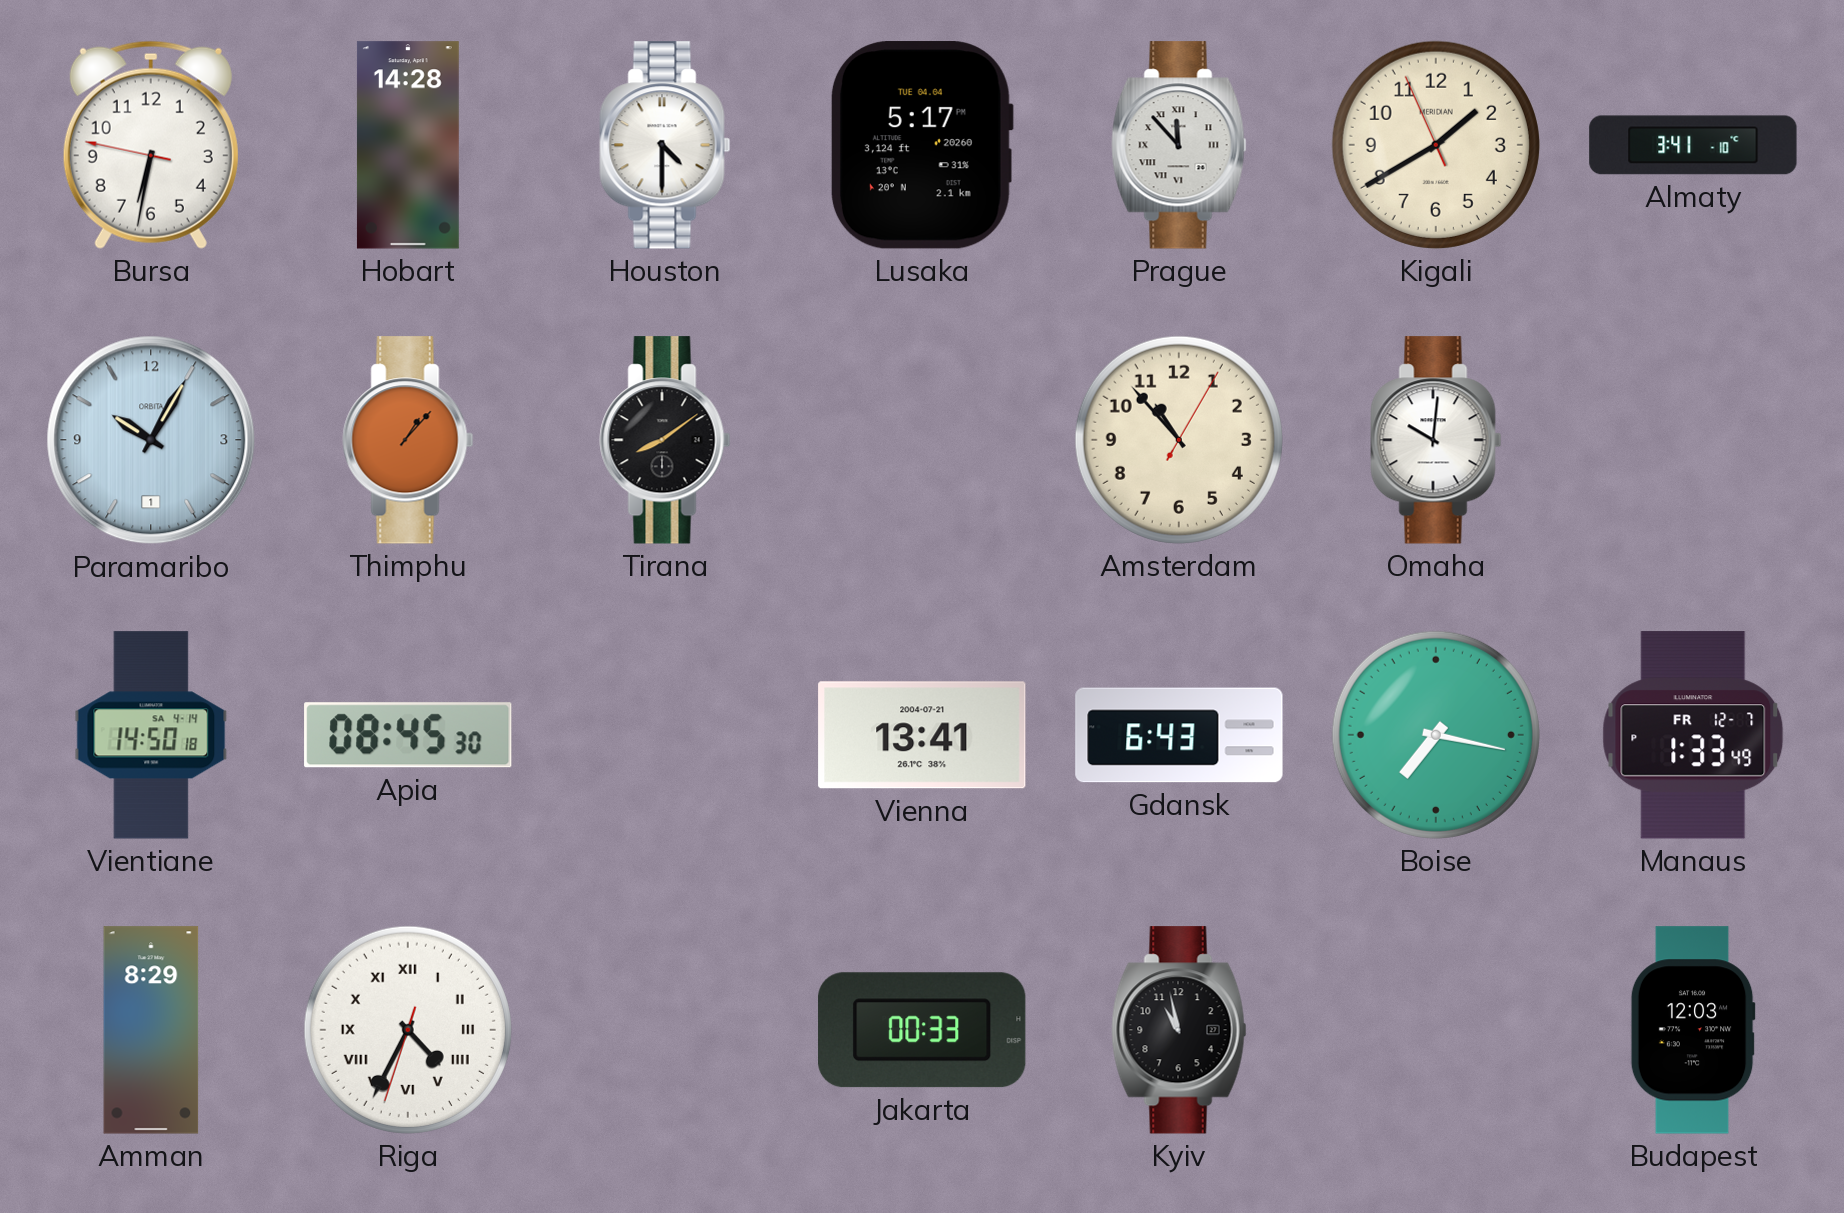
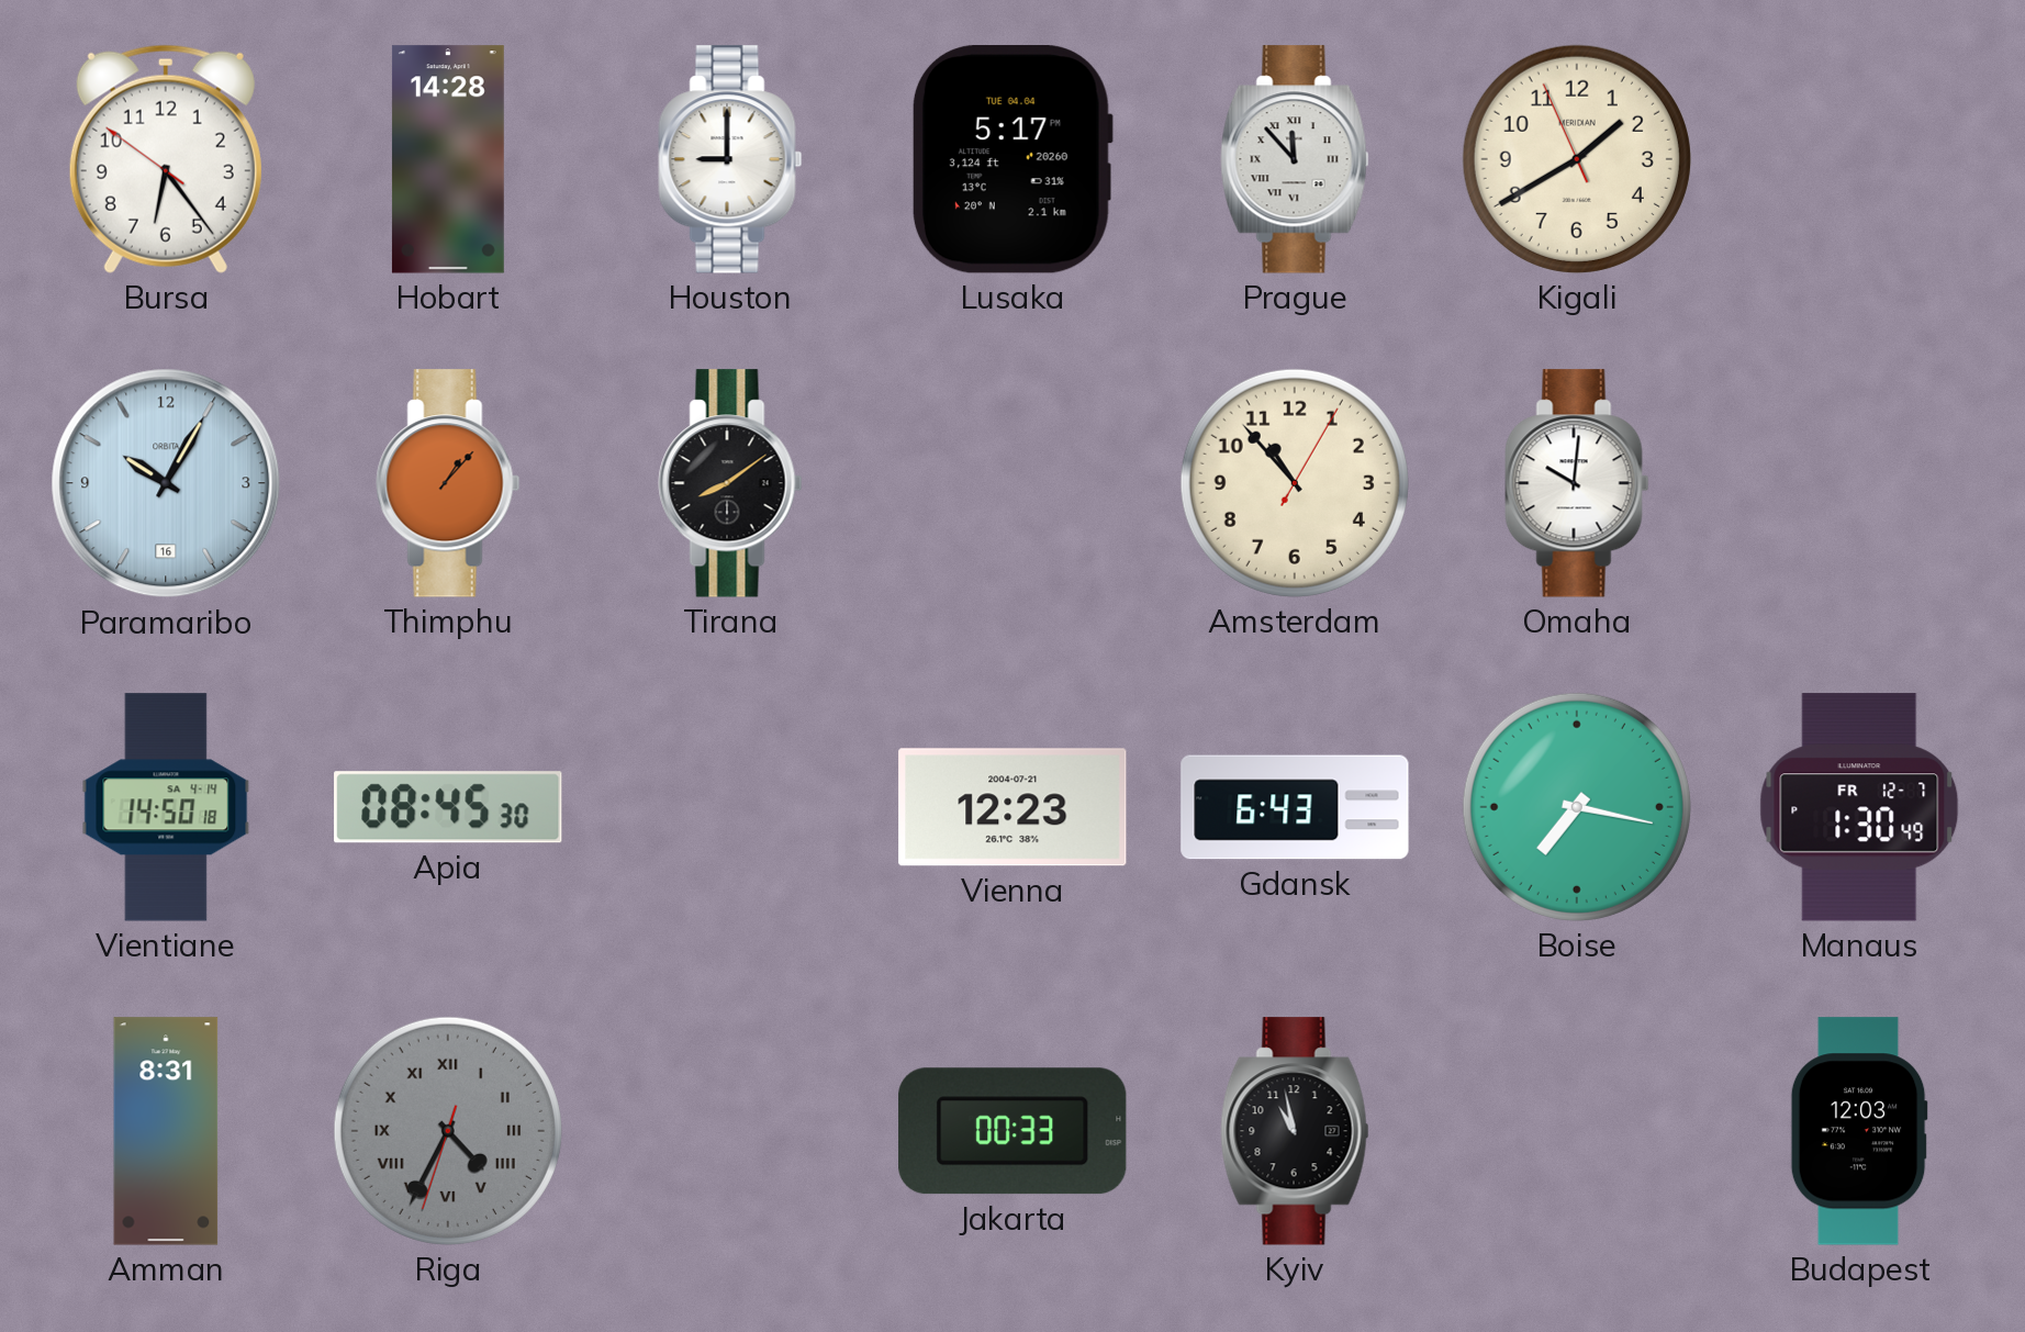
Bursa: 6:31 -> 6:23 (166, 159)
Houston: 4:30 -> 9:00 (730, 159)
Almaty: 3:41 -> none (1693, 145)
Paramaribo date: 1 -> 16 (166, 483)
Vienna: 13:41 -> 12:23 (1012, 807)
Manaus: 1:33 -> 1:30 (1859, 807)
Amman: 8:29 -> 8:31 (166, 1131)
Riga dial: white -> grey (448, 1131)
